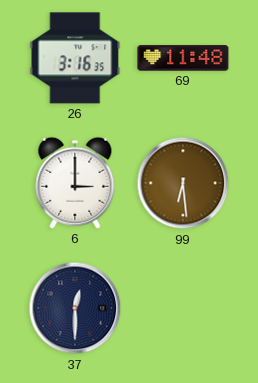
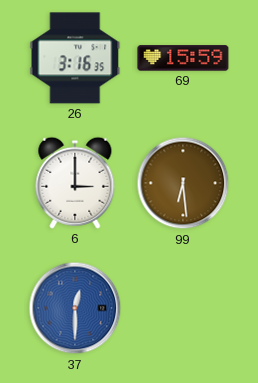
69: 11:48 -> 15:59 (183, 58)
37 dial: navy -> blue (75, 308)
